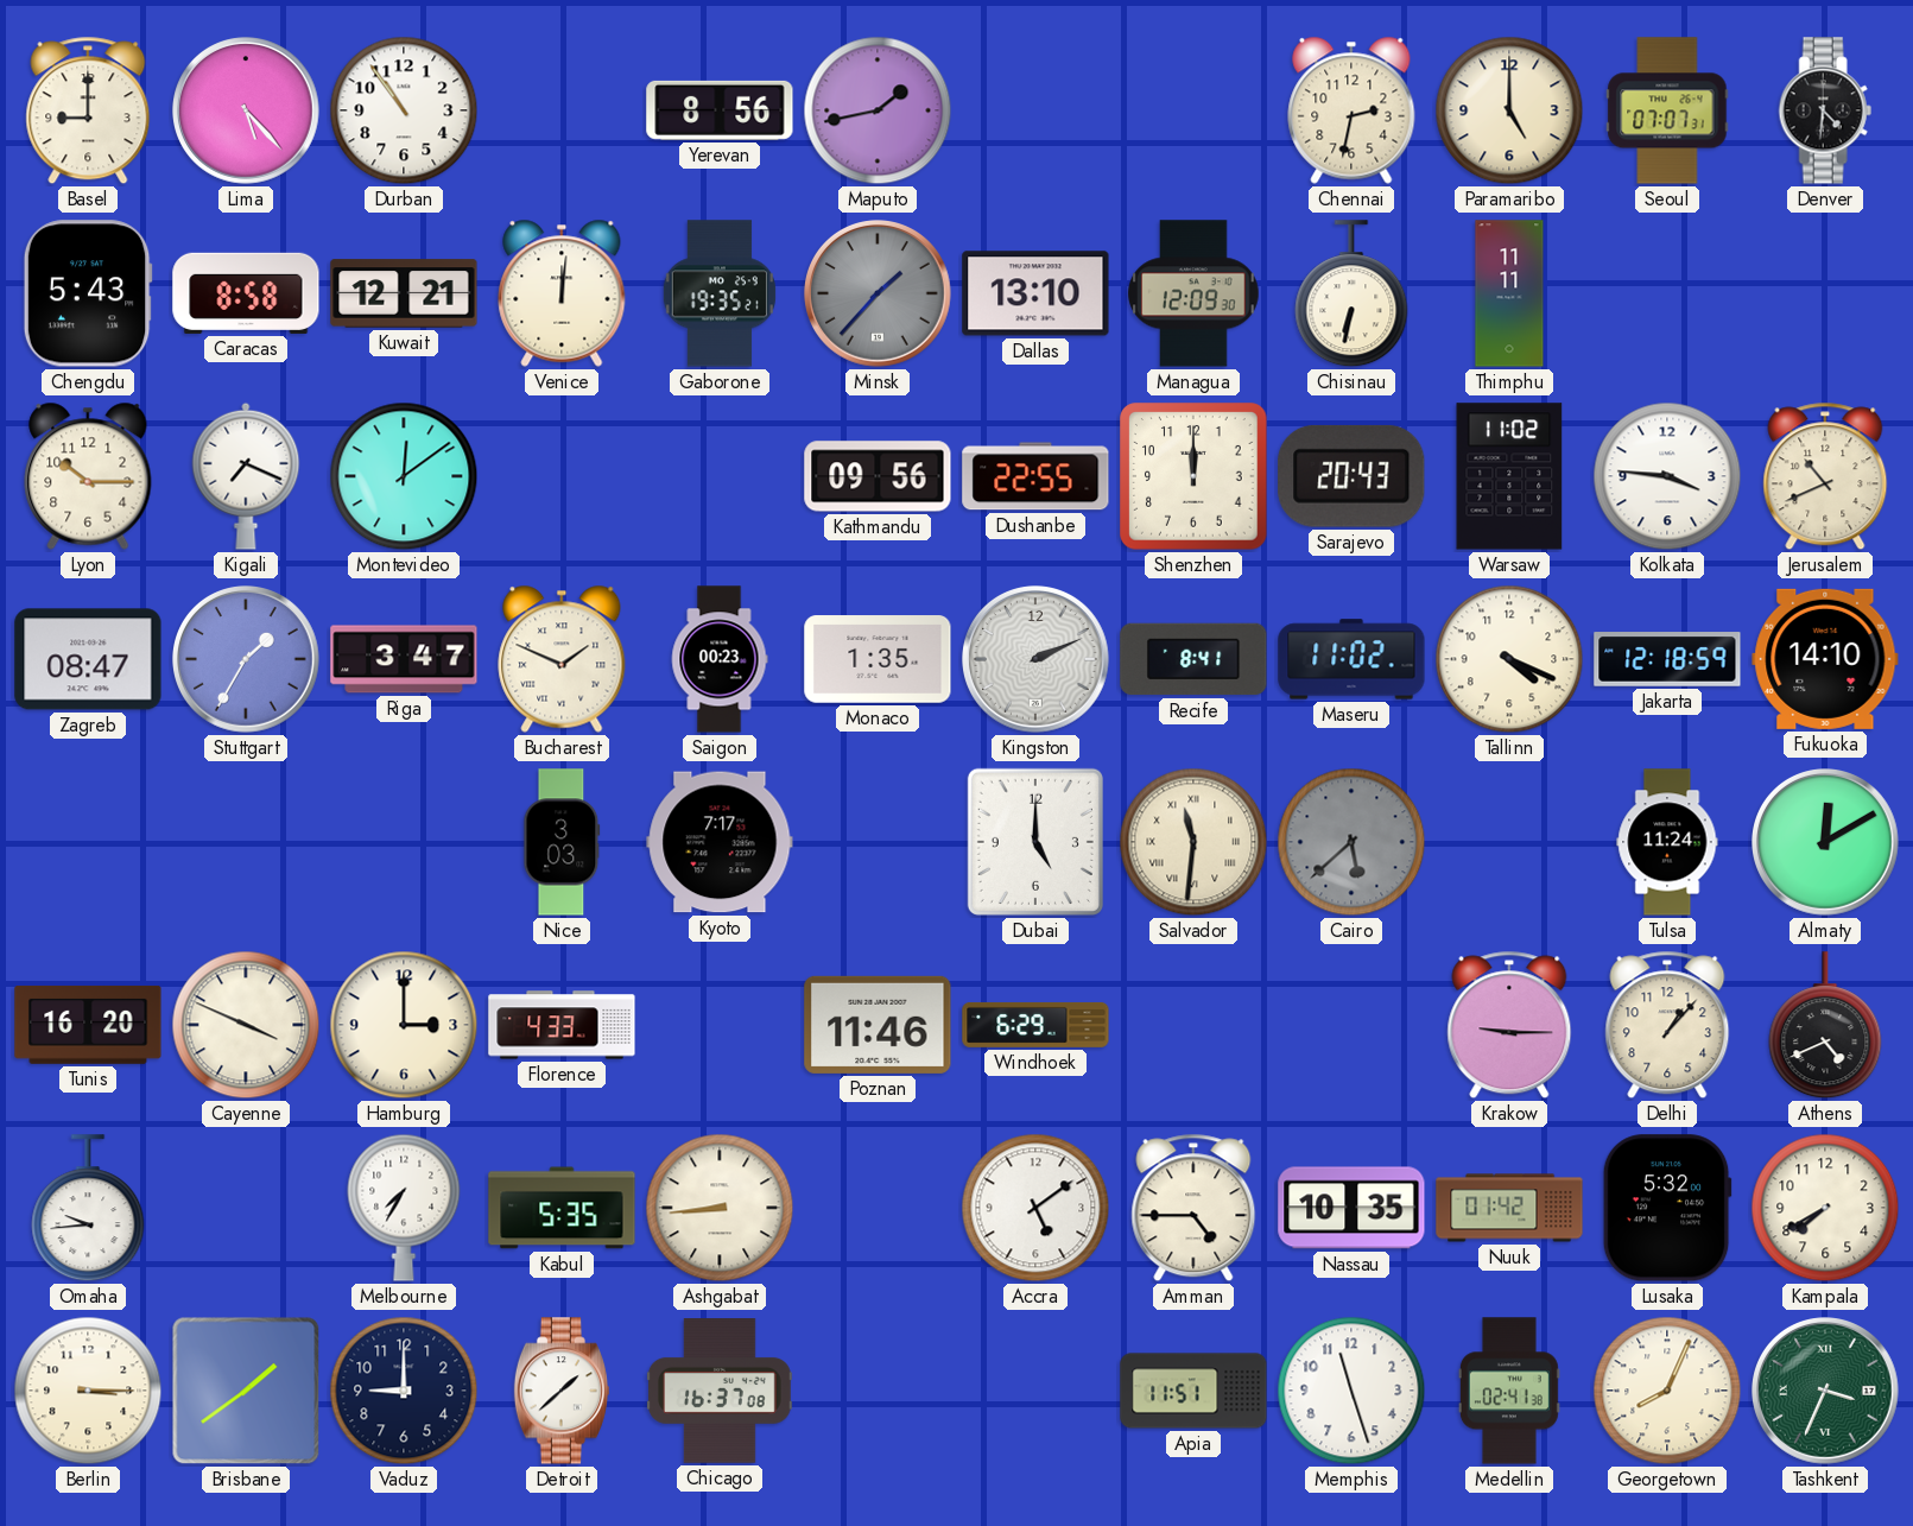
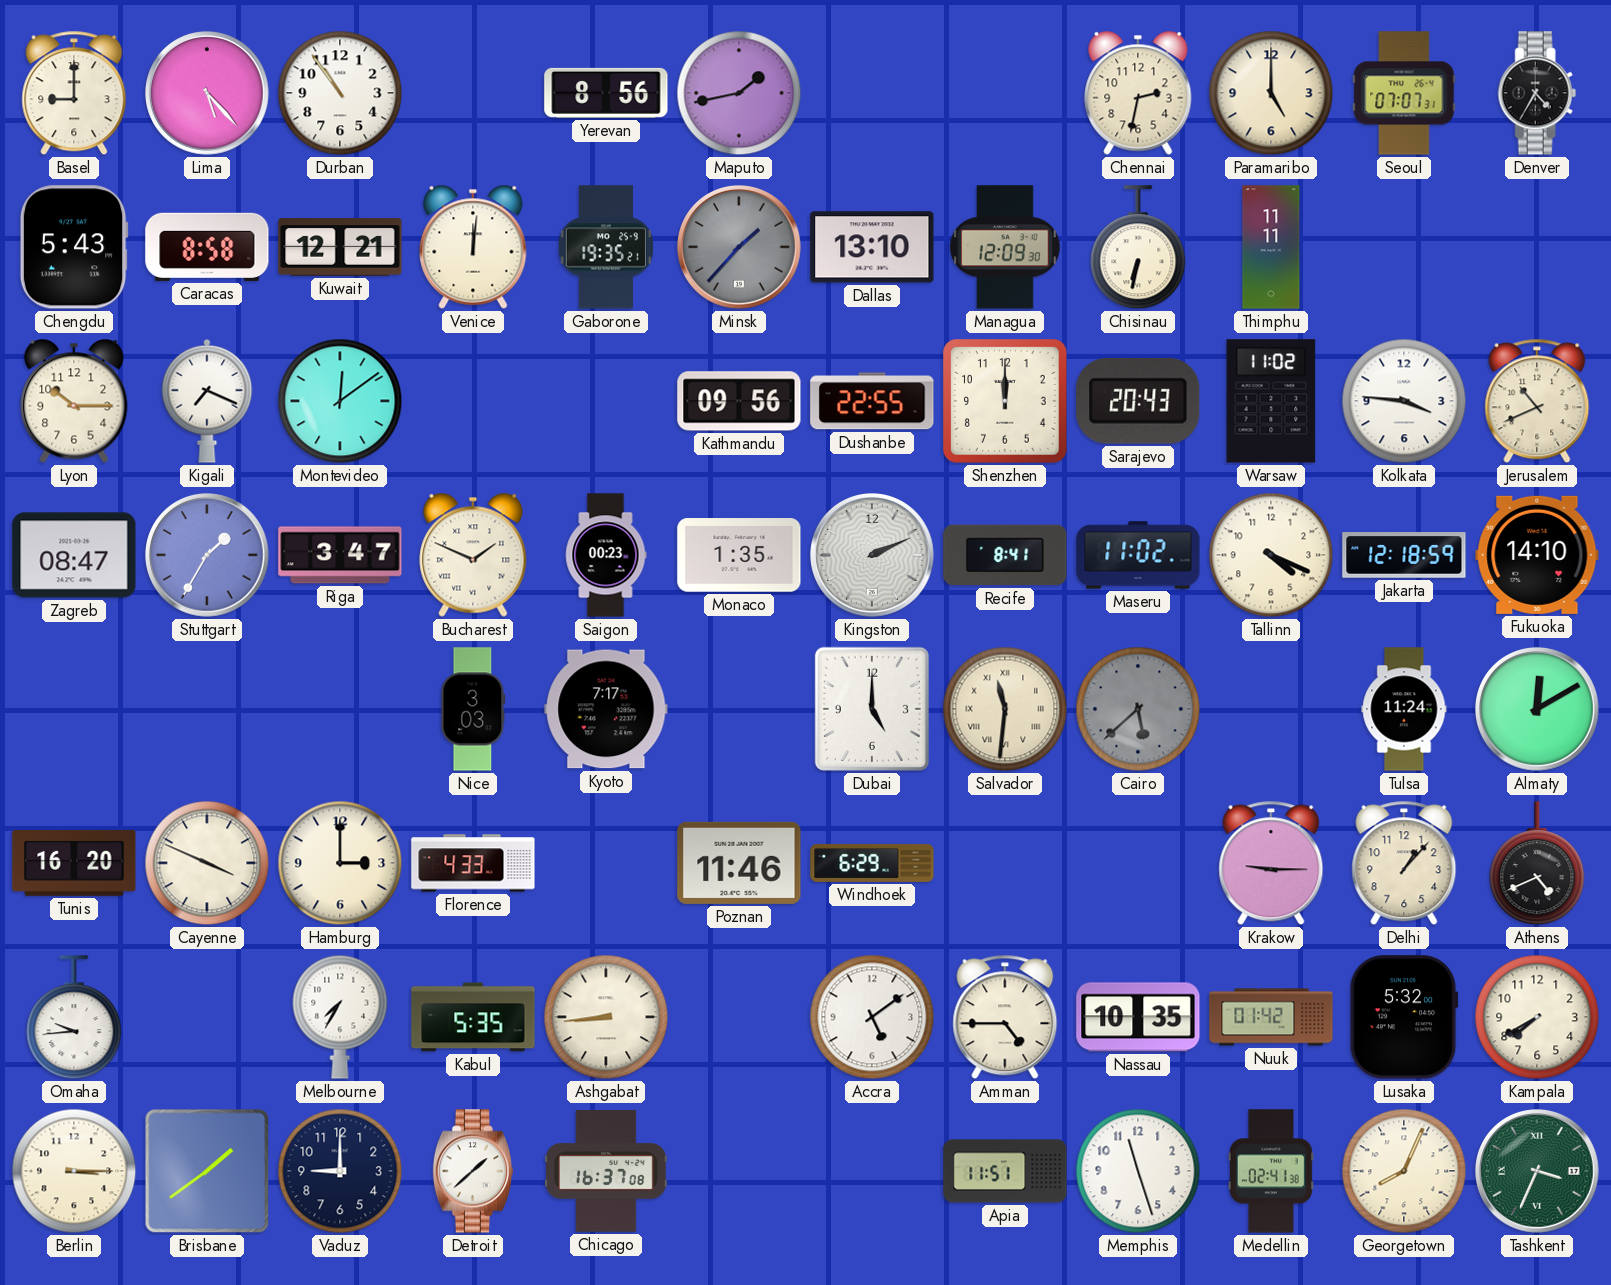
Denver: 4:31 -> 4:35 (1537, 93)
